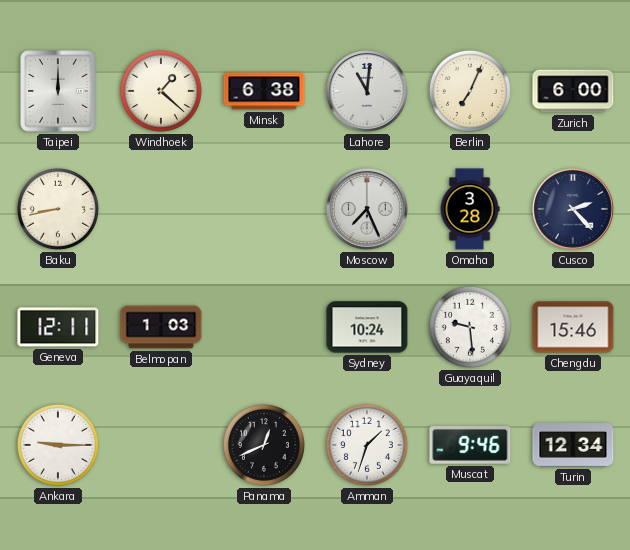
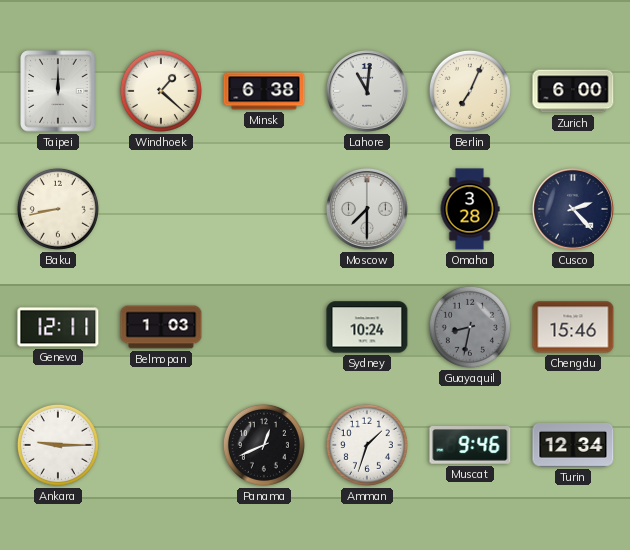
Moscow: 7:26 -> 7:30 (368, 210)
Guayaquil: 9:29 -> 8:32 (470, 327)
Guayaquil dial: white -> grey (470, 327)
